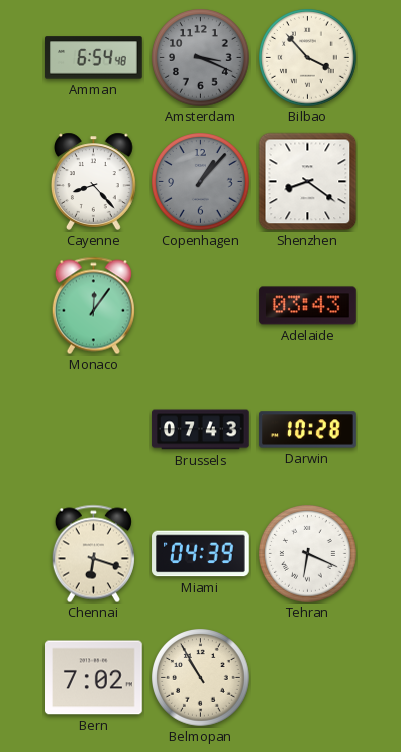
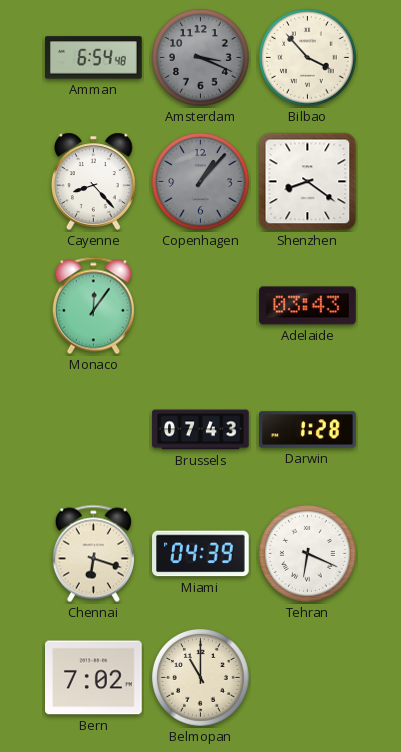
Darwin: 10:28 -> 1:28 (308, 430)
Belmopan: 10:55 -> 11:00 (201, 678)
